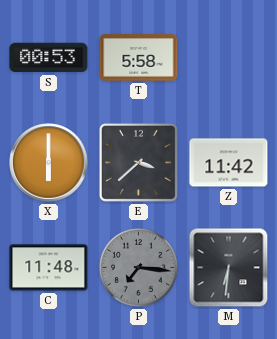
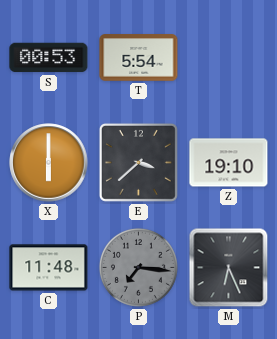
T: 5:58 -> 5:54 (139, 58)
Z: 11:42 -> 19:10 (229, 163)
M: 6:31 -> 6:26 (229, 268)
